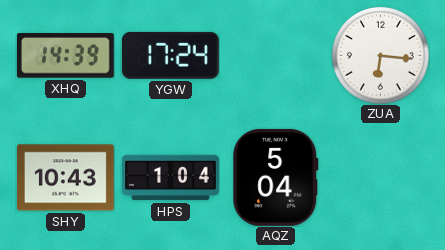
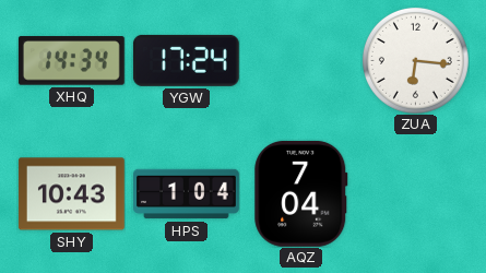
XHQ: 14:39 -> 14:34 (71, 61)
AQZ: 5:04 -> 7:04 (301, 193)
